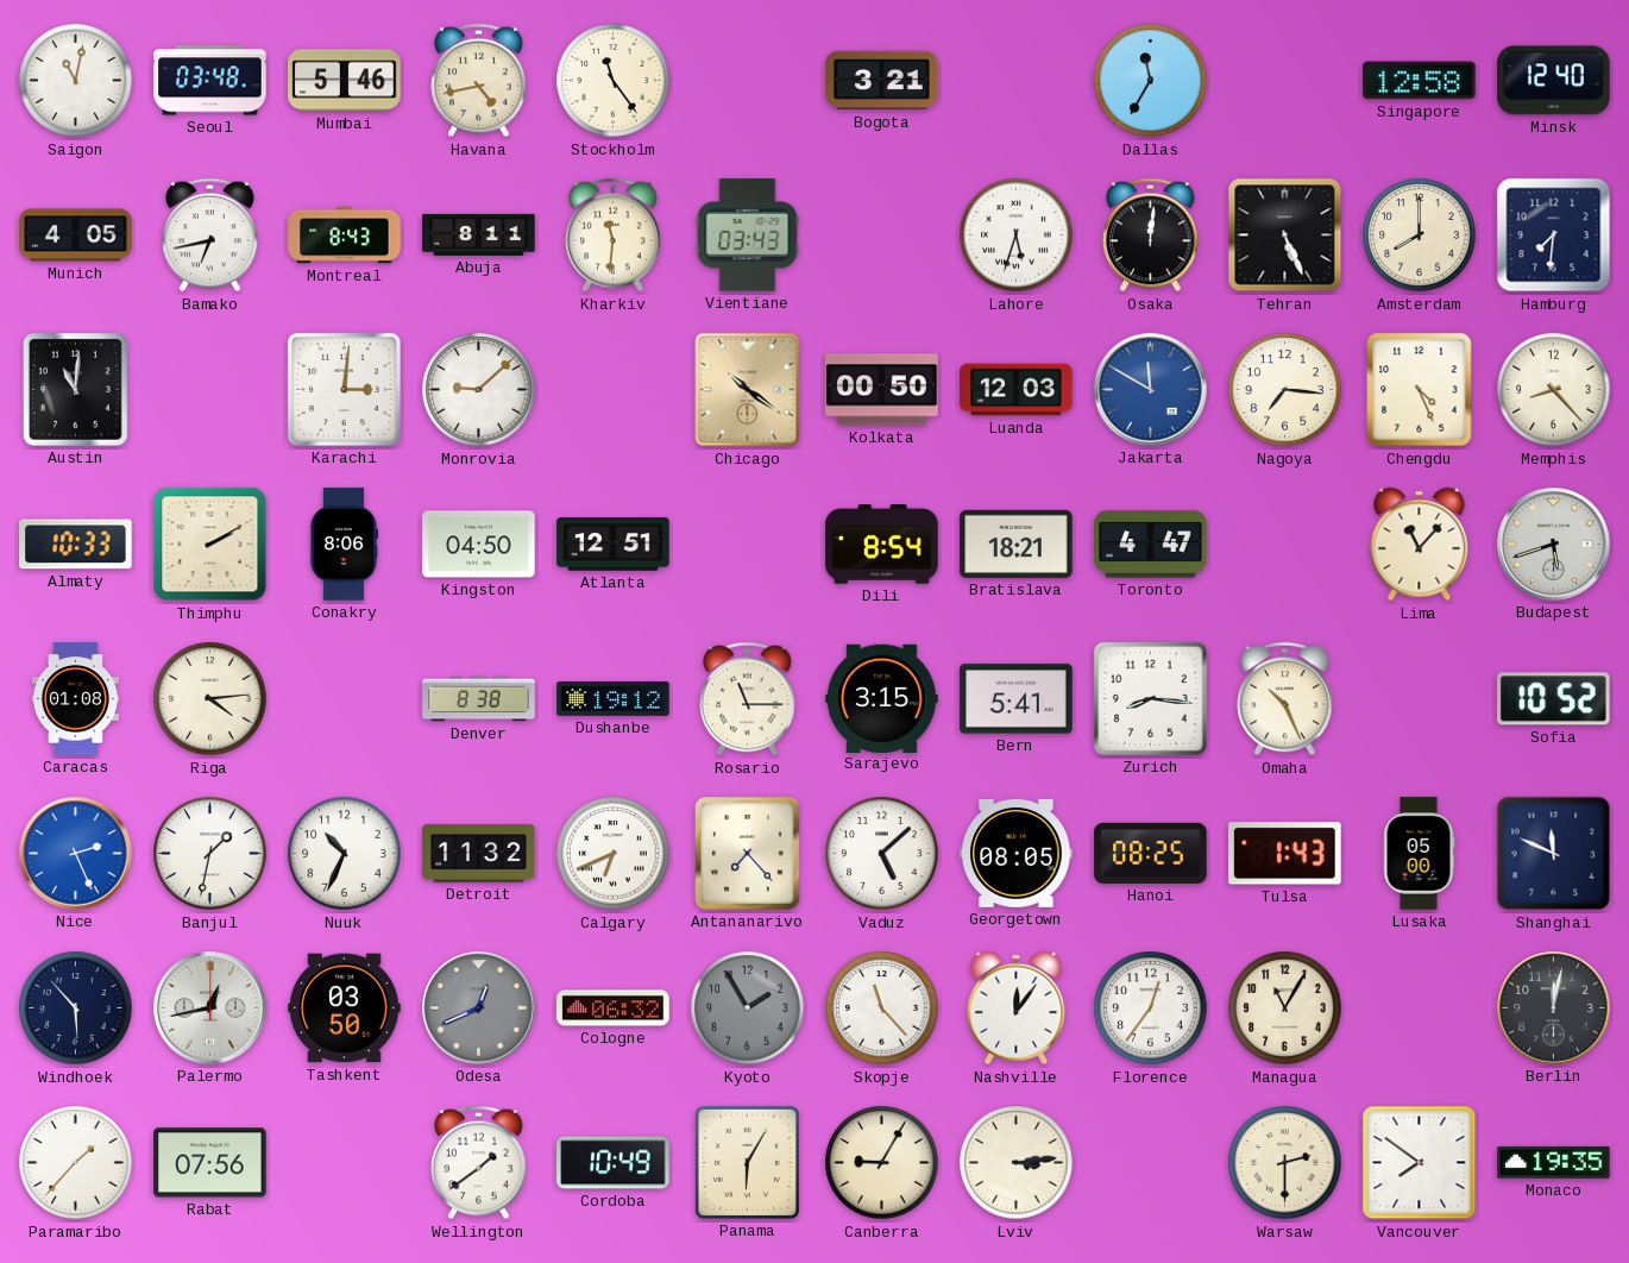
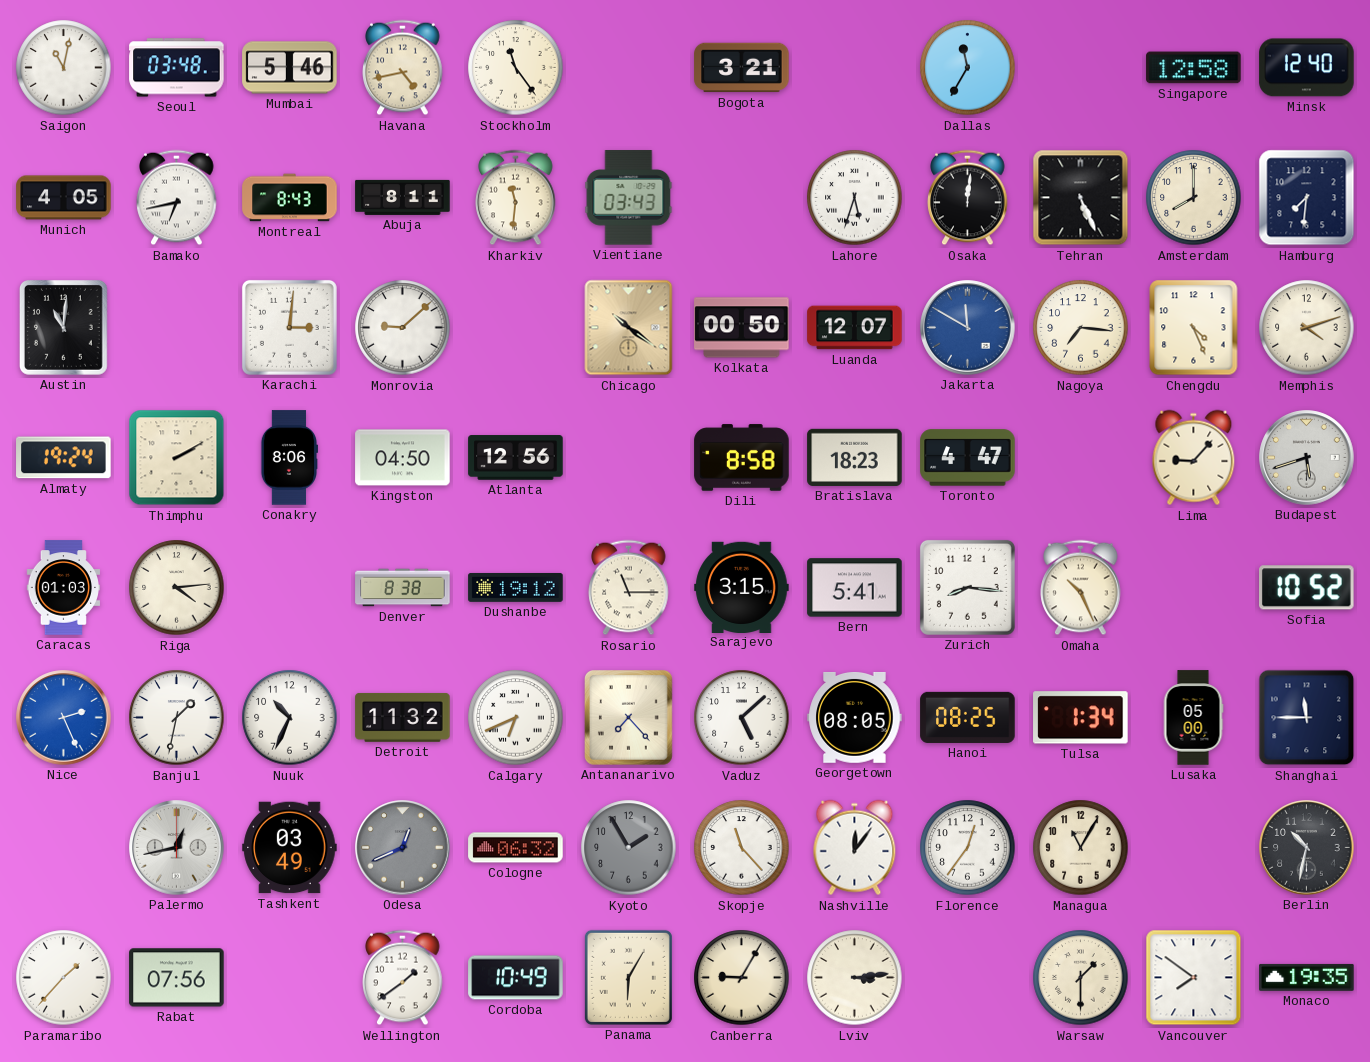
Luanda: 12:03 -> 12:07 (855, 328)
Memphis: 8:23 -> 4:12 (1307, 328)
Almaty: 10:33 -> 19:24 (64, 458)
Atlanta: 12:51 -> 12:56 (516, 458)
Dili: 8:54 -> 8:58 (742, 458)
Bratislava: 18:21 -> 18:23 (855, 457)
Lima: 11:07 -> 9:07 (1194, 458)
Caracas: 01:08 -> 01:03 (63, 588)
Tulsa: 1:43 -> 1:34 (1081, 718)
Shanghai: 11:49 -> 11:45 (1307, 718)
Windhoek: 5:53 -> none (76, 1008)
Tashkent: 03:50 -> 03:49 (290, 848)
Berlin: 12:02 -> 10:32 (1307, 848)
Warsaw: 2:30 -> 1:30 (1081, 978)
